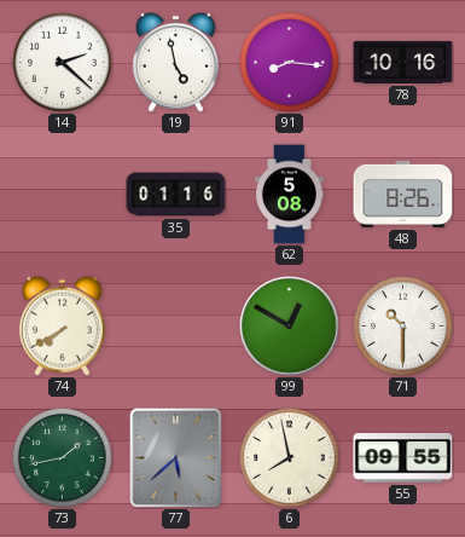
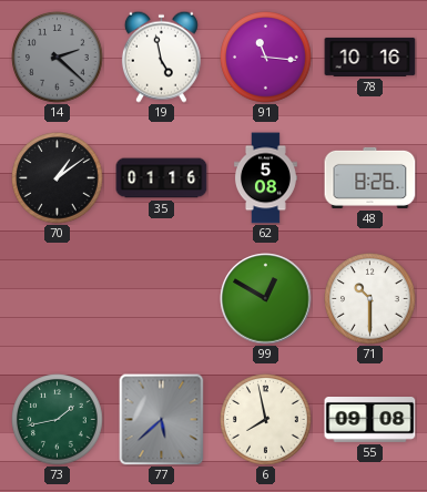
14 dial: white -> grey (58, 58)
91: 8:16 -> 11:16 (266, 58)
70: none -> 1:09 (58, 178)
74: 7:40 -> none (62, 325)
55: 09:55 -> 09:08 (370, 420)
